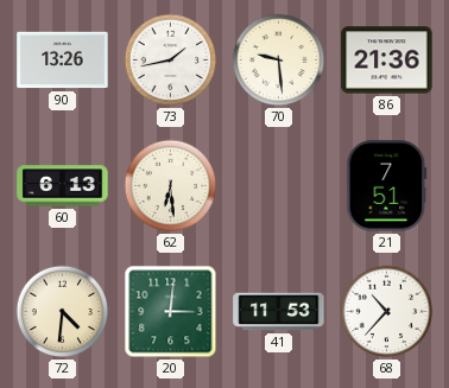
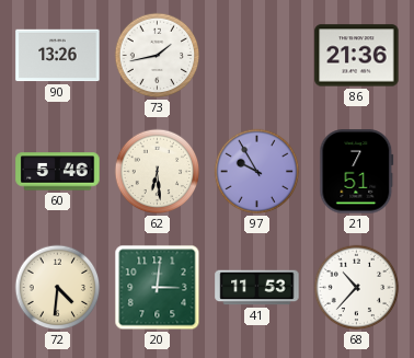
70: 9:29 -> none (279, 61)
60: 6:13 -> 5:46 (58, 172)
97: none -> 9:55 (257, 172)
